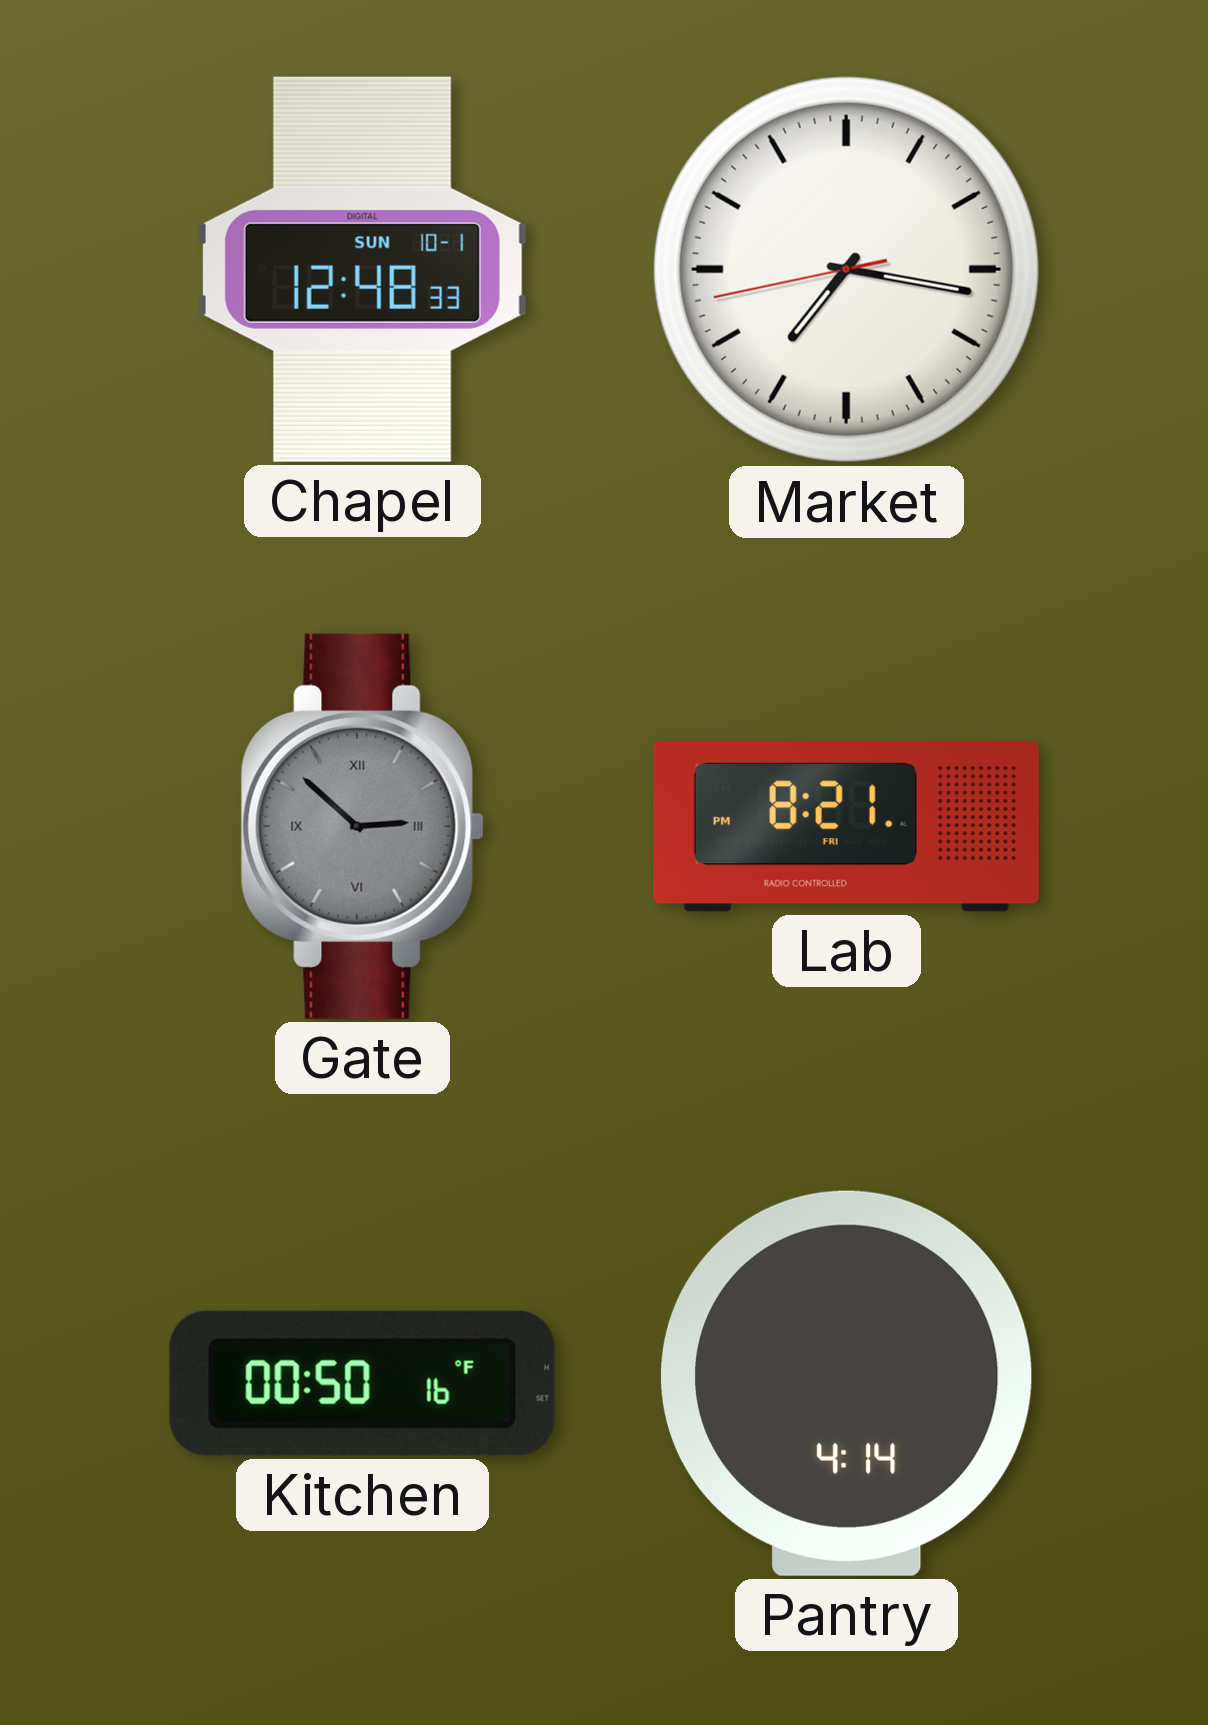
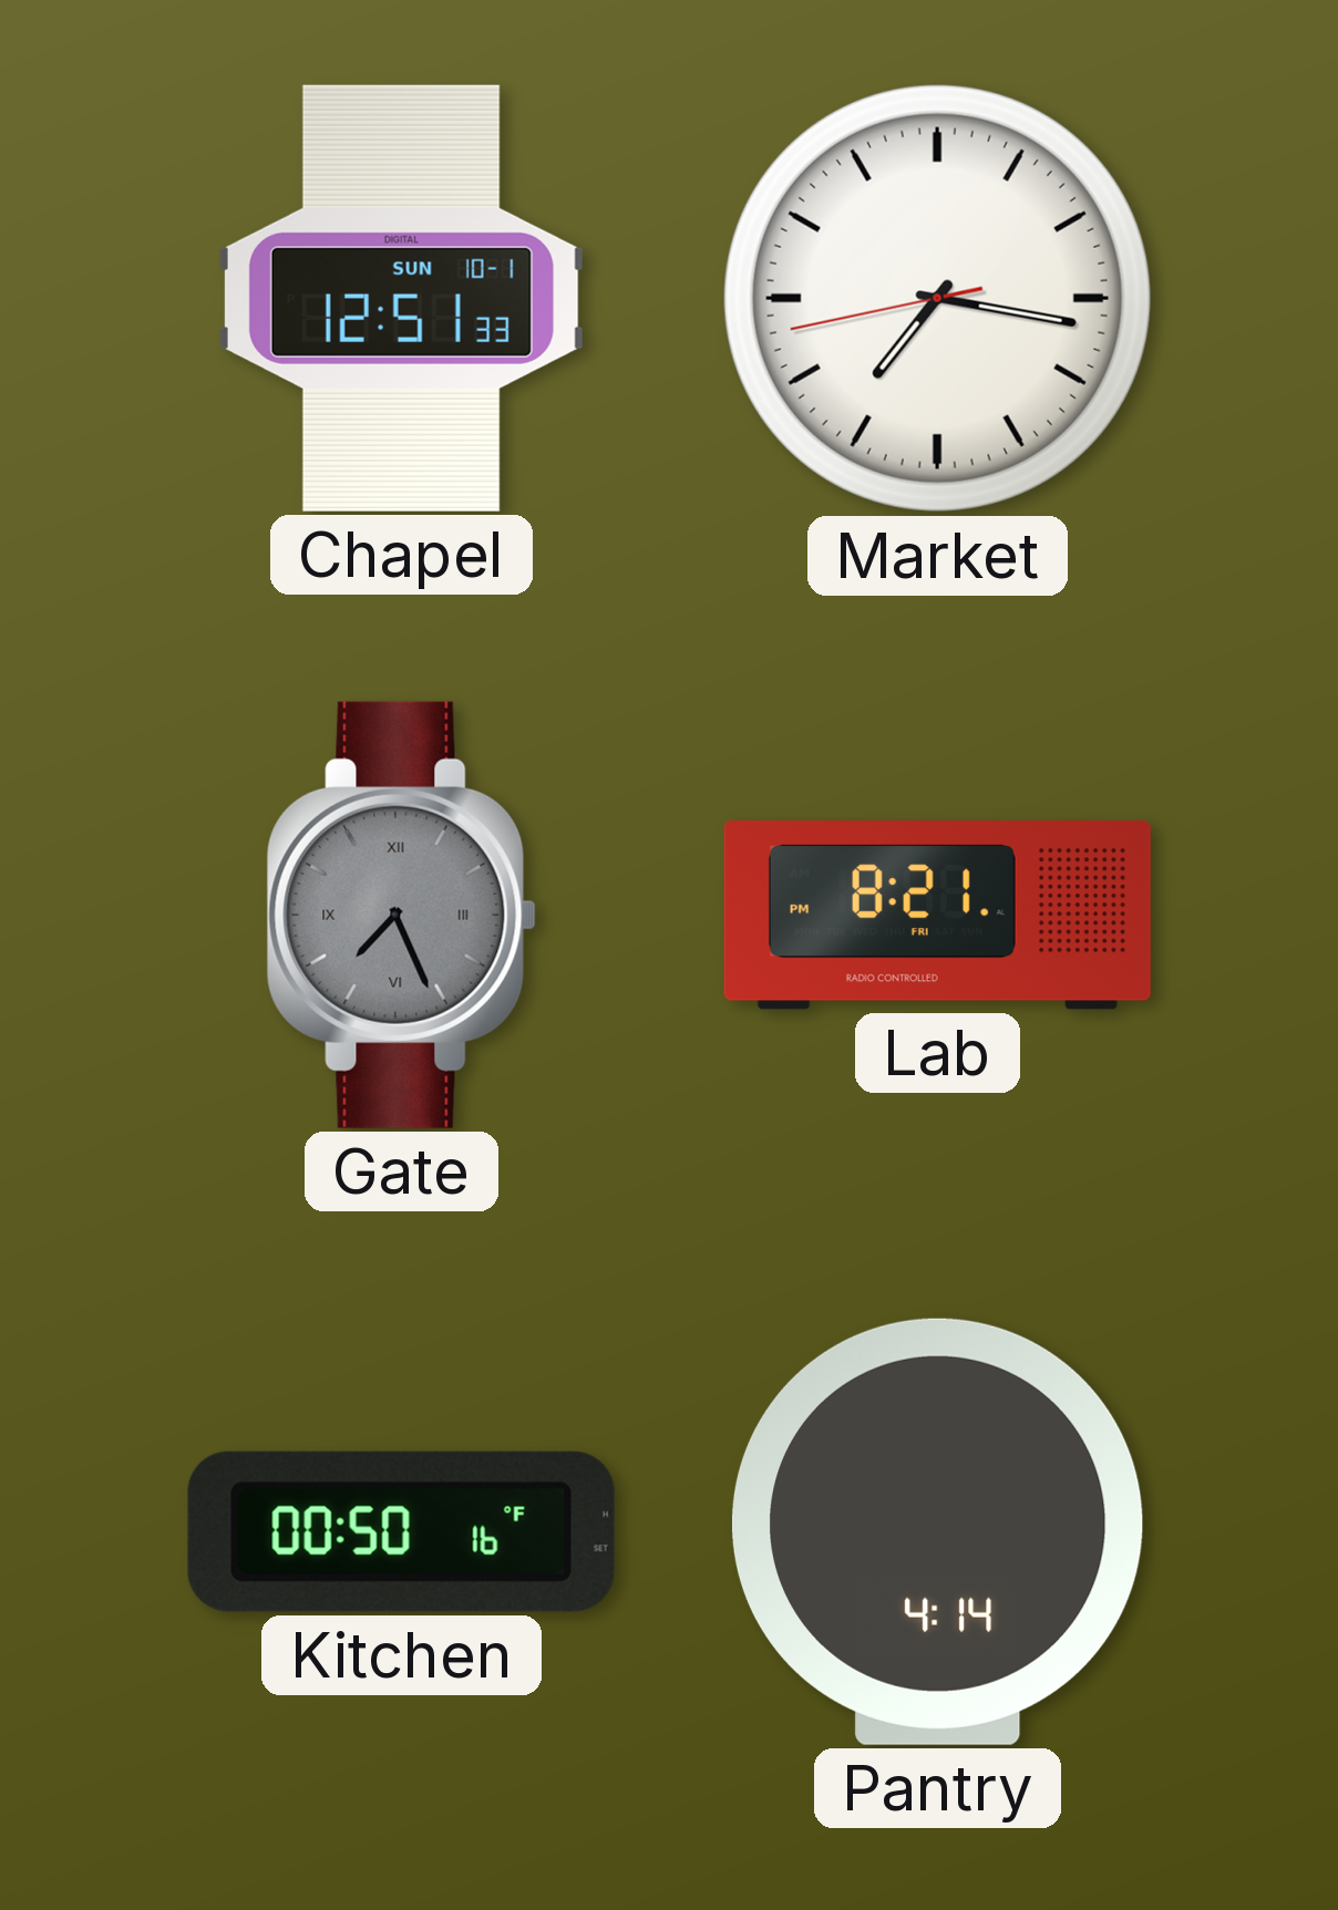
Chapel: 12:48 -> 12:51 (401, 298)
Gate: 2:52 -> 7:26 (401, 915)
